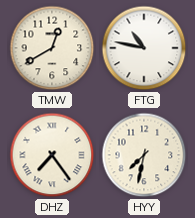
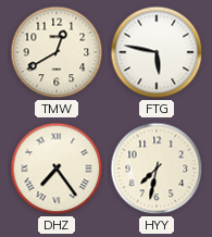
FTG: 10:47 -> 5:47 (157, 52)
